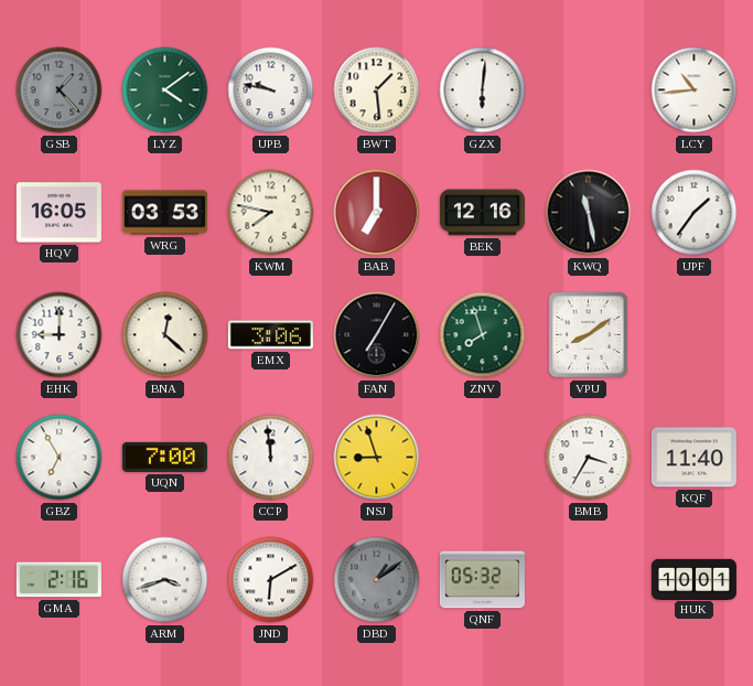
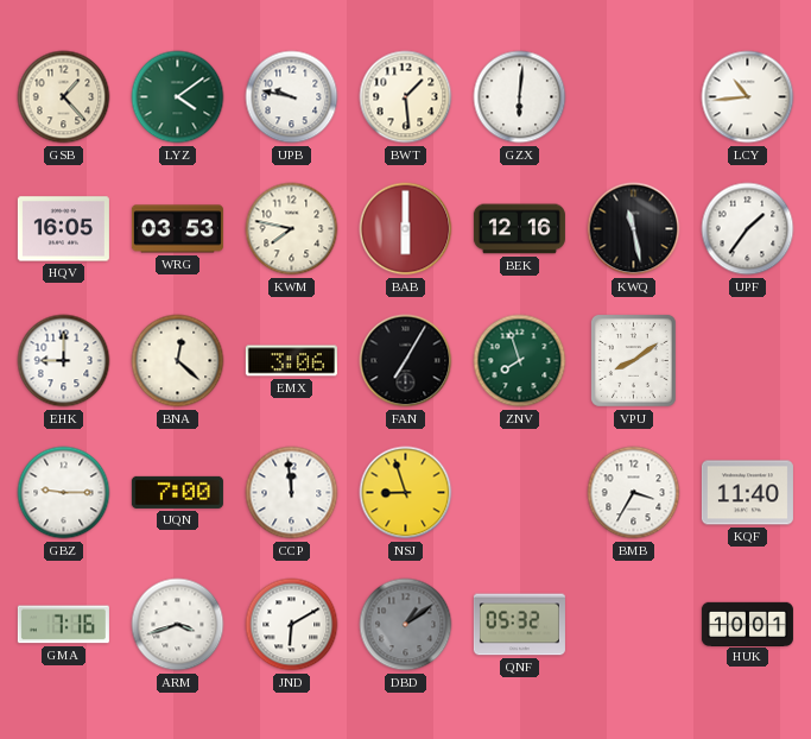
GSB dial: grey -> cream (64, 97)
BAB: 7:00 -> 6:00 (406, 229)
GBZ: 6:55 -> 9:15 (64, 493)
GMA: 2:16 -> 7:16 (63, 625)
